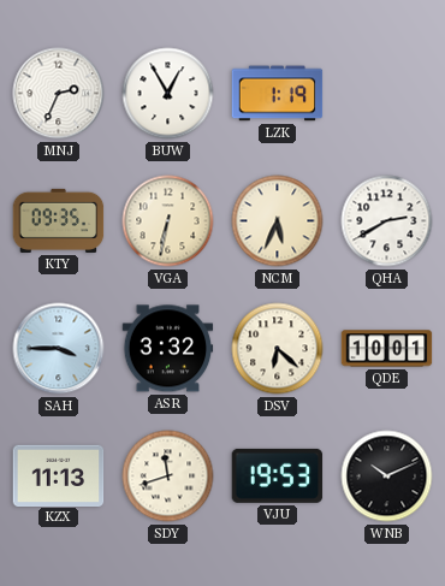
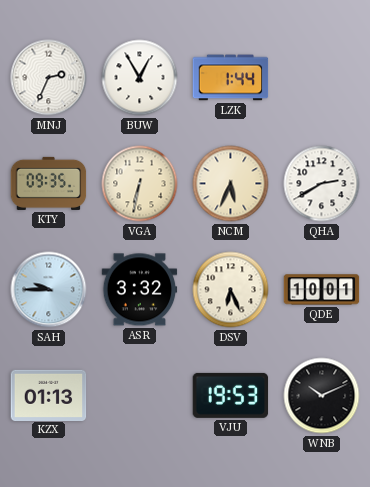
LZK: 1:19 -> 1:44 (231, 78)
SAH: 3:45 -> 9:45 (49, 290)
DSV: 6:22 -> 6:26 (231, 290)
KZX: 11:13 -> 01:13 (49, 395)
SDY: 11:42 -> none (168, 477)
